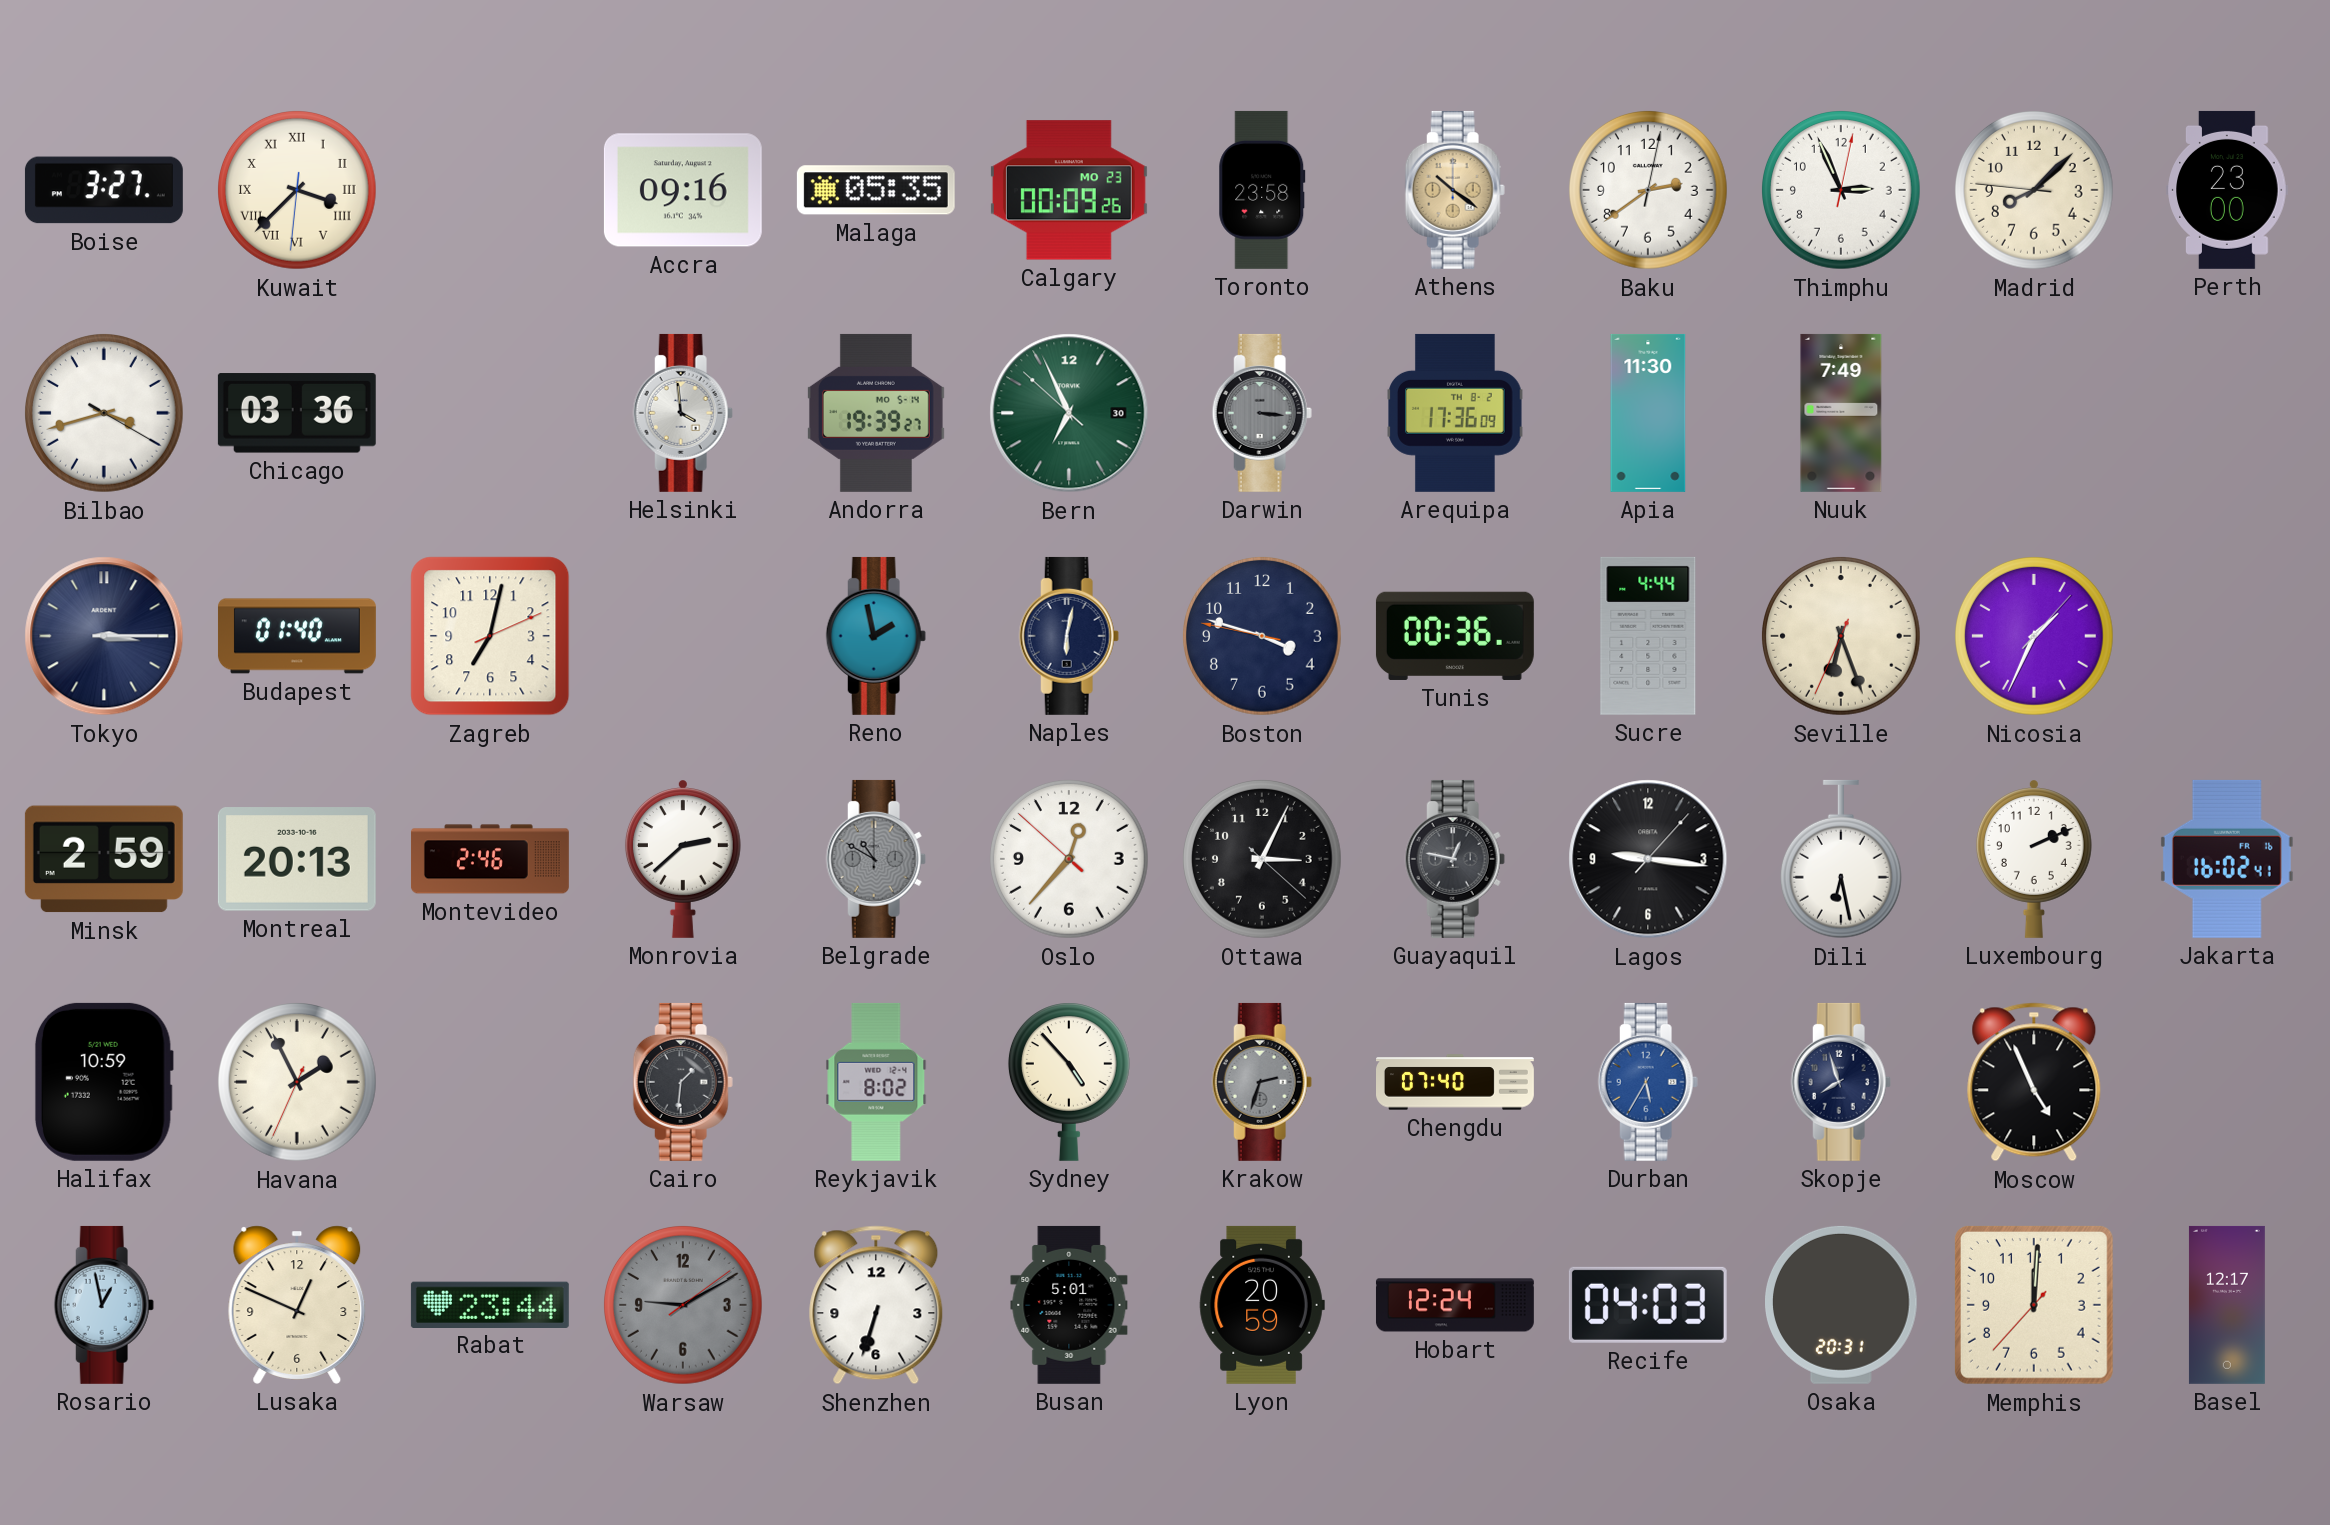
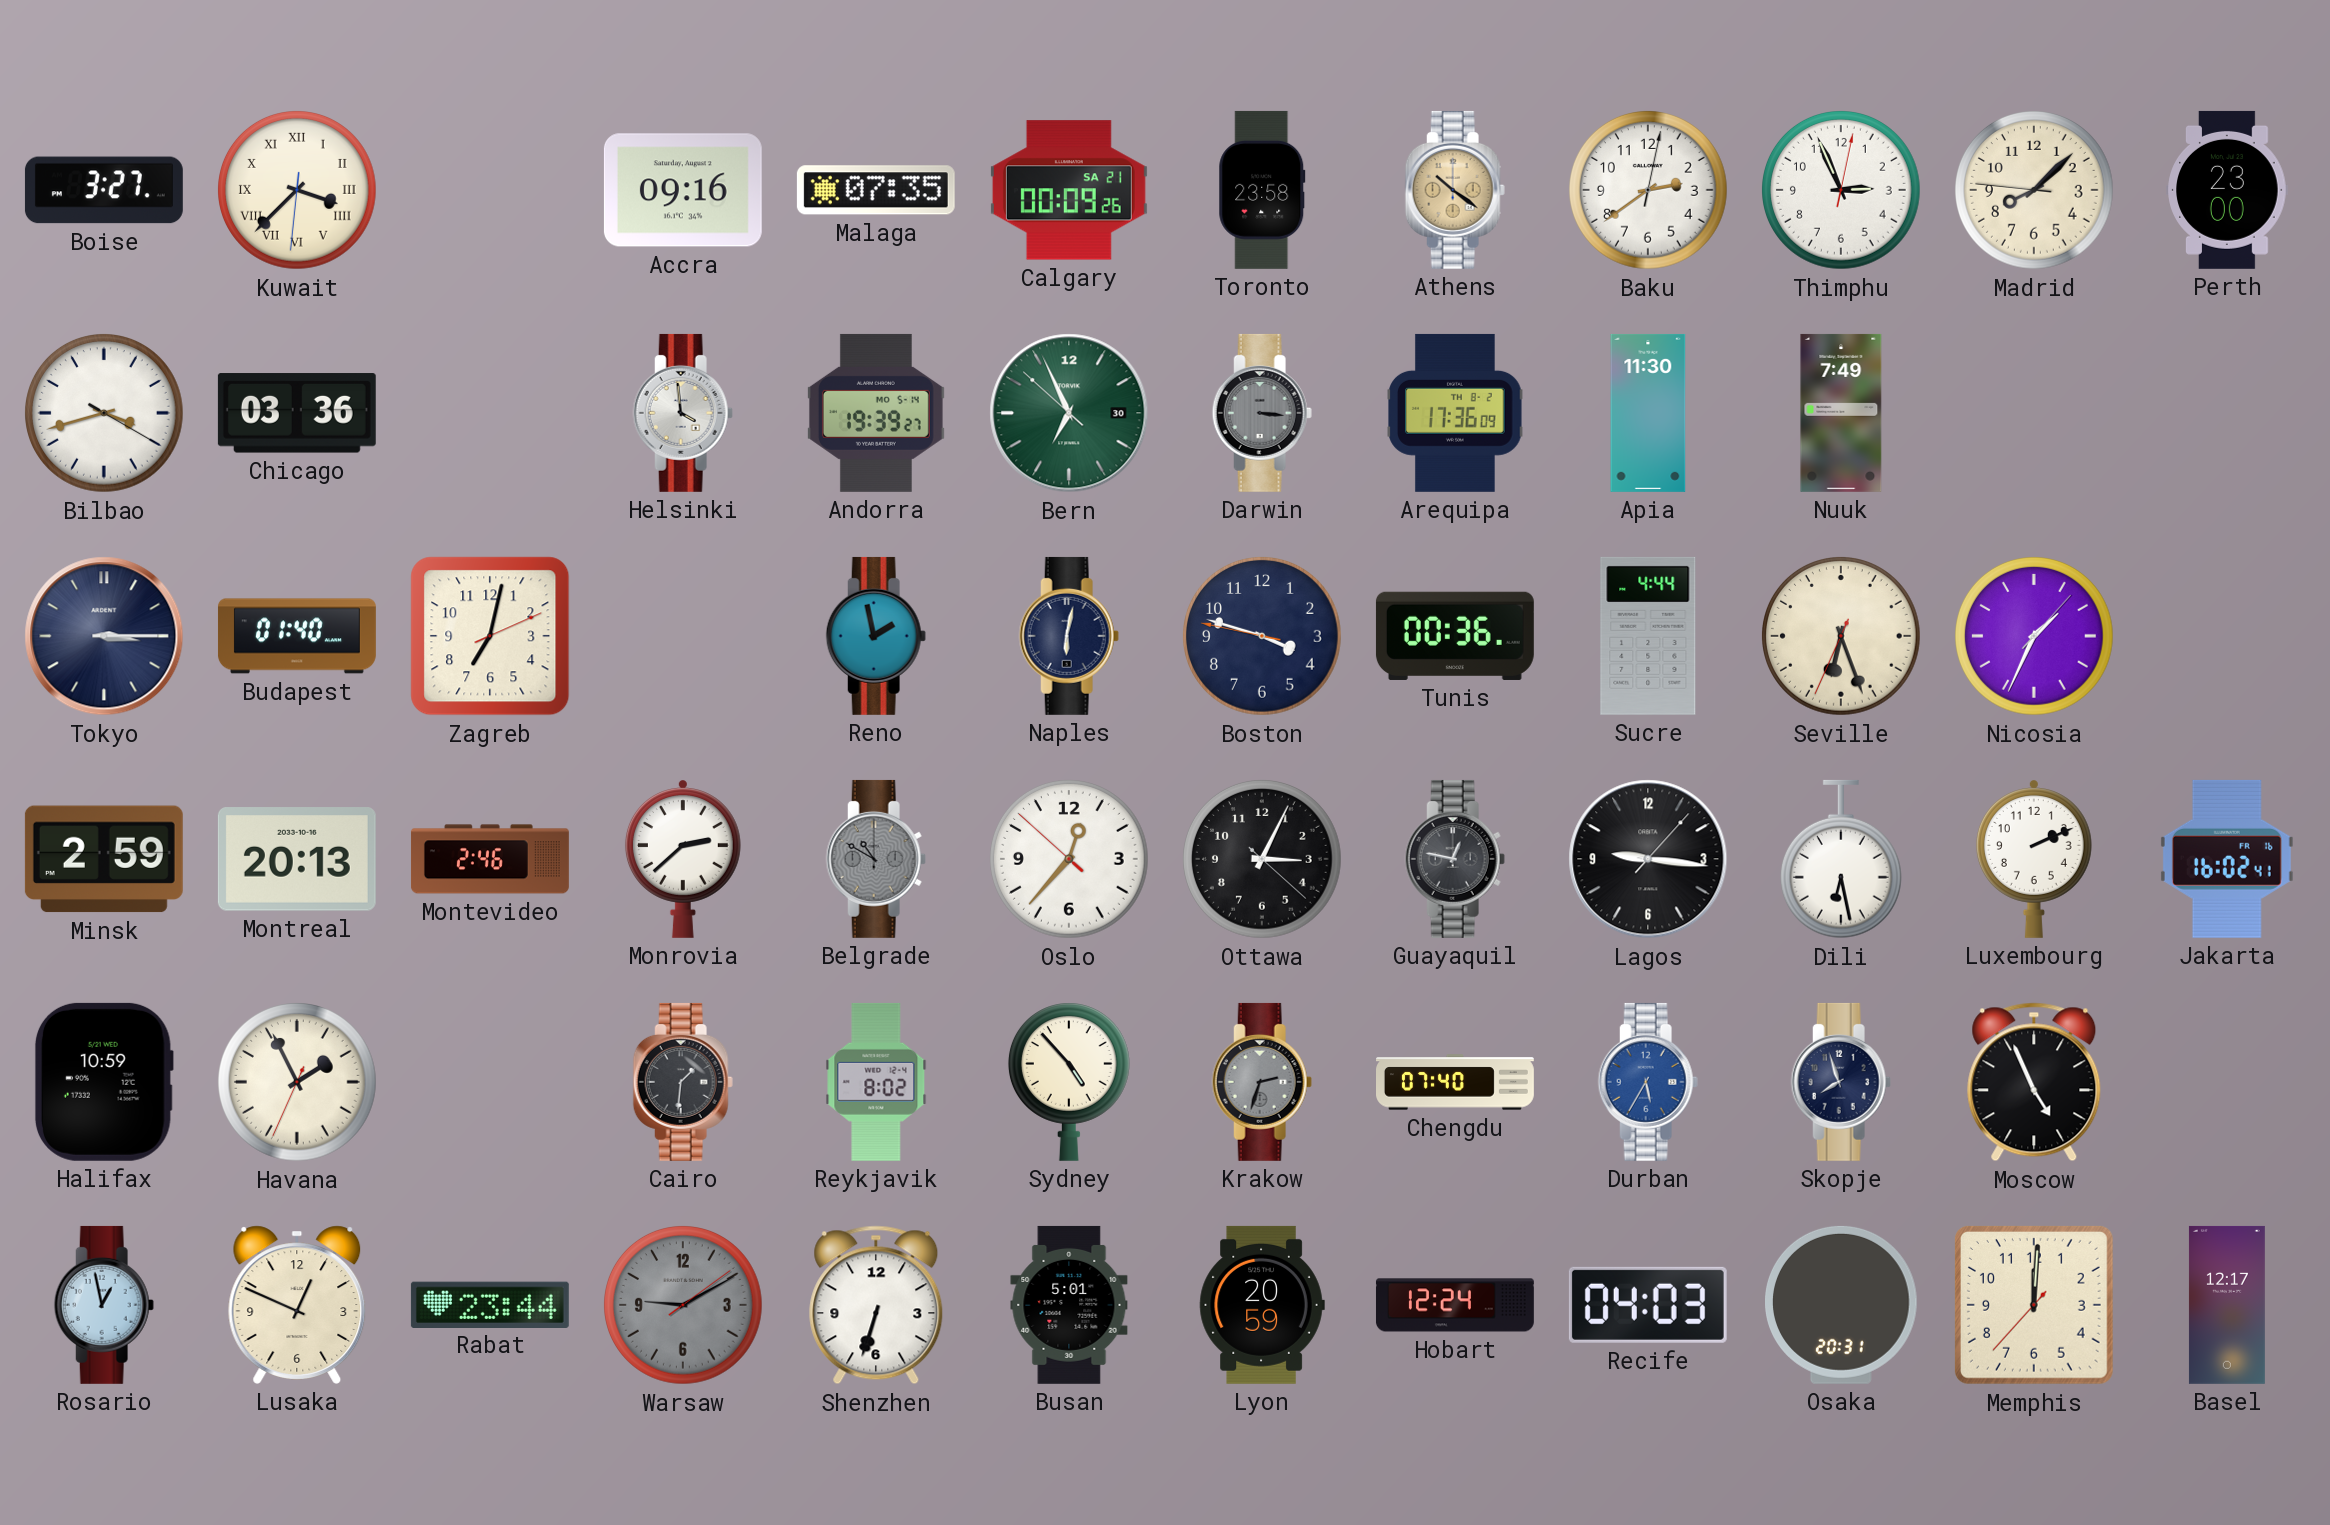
Malaga: 05:35 -> 07:35 (876, 190)
Calgary date: MO 23 -> SA 21 (1069, 190)
